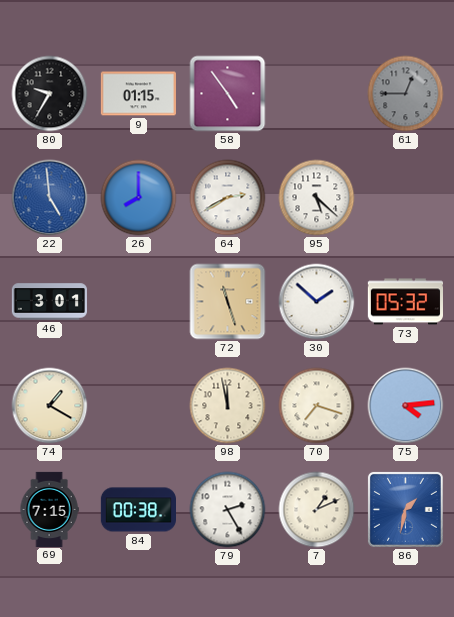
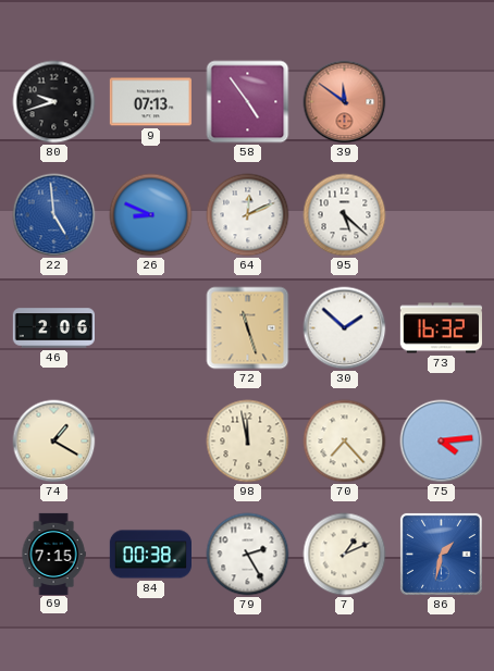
80: 9:35 -> 9:42 (54, 102)
9: 01:15 -> 07:13 (150, 102)
39: none -> 11:51 (345, 102)
61: 12:45 -> none (406, 94)
26: 8:00 -> 8:49 (151, 215)
64: 2:40 -> 12:11 (248, 215)
46: 3:01 -> 2:06 (53, 328)
73: 05:32 -> 16:32 (441, 328)
70: 7:18 -> 7:23 (345, 442)
